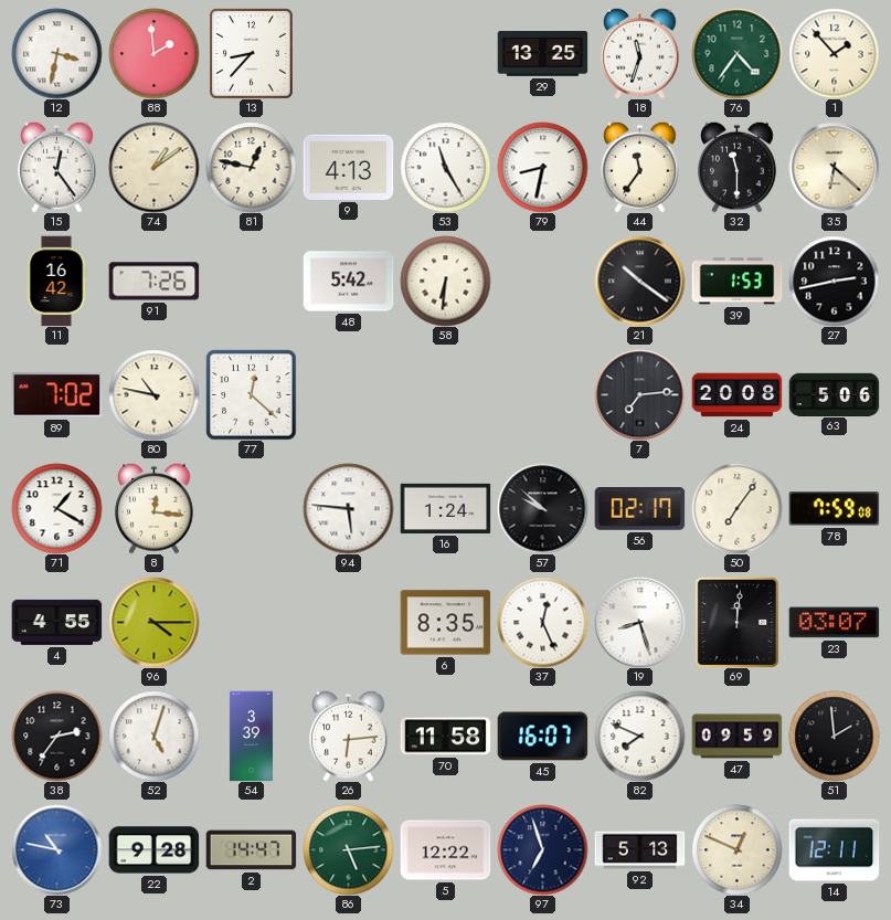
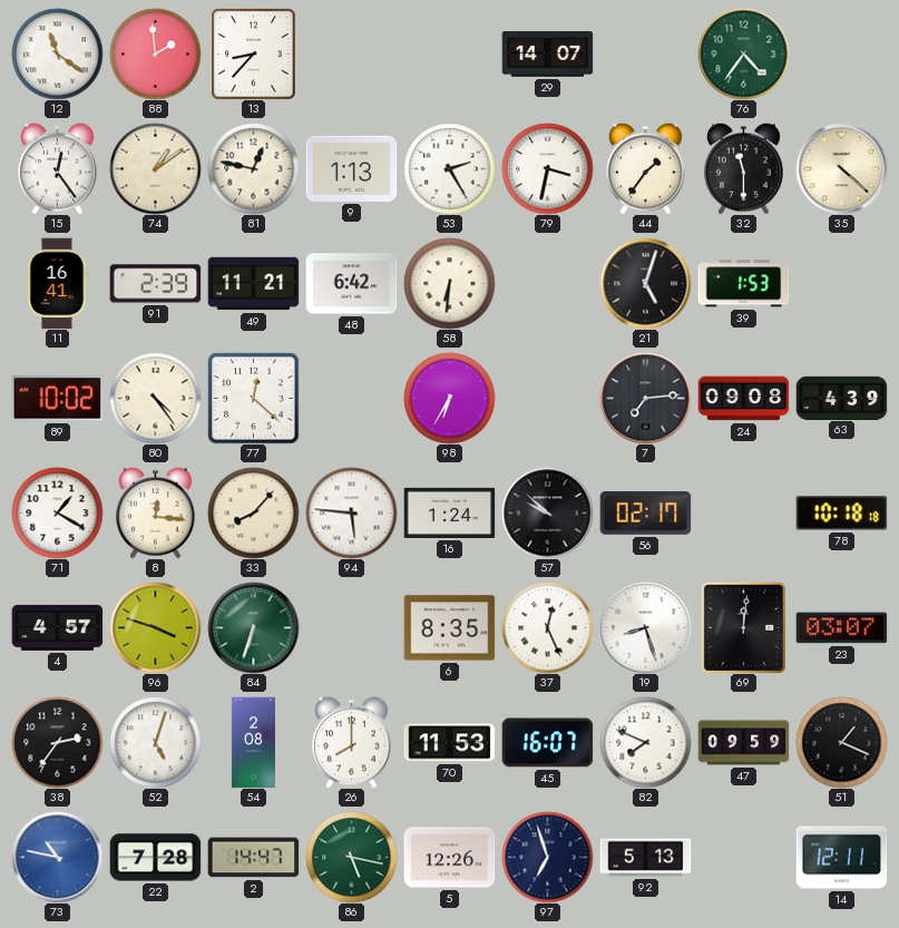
12: 3:32 -> 11:21 (57, 53)
29: 13:25 -> 14:07 (547, 55)
18: 11:33 -> none (640, 53)
1: 1:53 -> none (834, 53)
9: 4:13 -> 1:13 (351, 168)
53: 11:25 -> 2:25 (449, 168)
79: 8:32 -> 3:32 (547, 168)
44: 11:36 -> 1:36 (646, 168)
35: 6:22 -> 4:22 (841, 168)
11: 16:42 -> 16:41 (57, 283)
91: 7:26 -> 2:39 (155, 284)
49: none -> 11:21 (253, 284)
48: 5:42 -> 6:42 (351, 284)
21: 10:21 -> 5:03 (645, 283)
27: 2:43 -> none (834, 281)
89: 7:02 -> 10:02 (57, 399)
80: 10:47 -> 4:24 (155, 398)
98: none -> 6:35 (449, 398)
24: 20:08 -> 09:08 (743, 399)
63: 5:06 -> 4:39 (841, 398)
33: none -> 8:07 (253, 512)
50: 7:06 -> none (736, 508)
78: 7:59 -> 10:18 (841, 514)
4: 4:55 -> 4:57 (57, 627)
96: 4:15 -> 3:48 (155, 627)
84: none -> 6:33 (253, 627)
54: 3:39 -> 2:08 (253, 742)
26: 6:14 -> 8:00 (352, 742)
70: 11:58 -> 11:53 (449, 743)
51: 1:59 -> 1:19 (841, 742)
22: 9:28 -> 7:28 (155, 858)
86: 5:14 -> 5:17 (351, 857)
5: 12:22 -> 12:26 (449, 858)
34: 12:49 -> none (736, 849)
